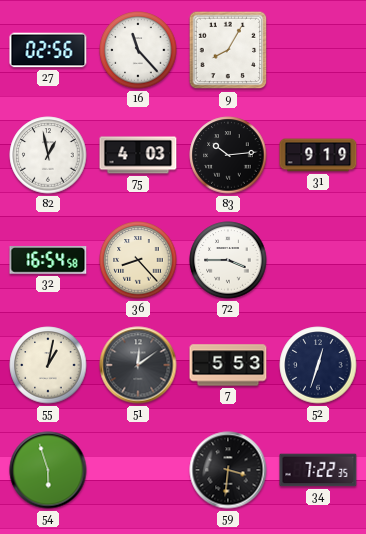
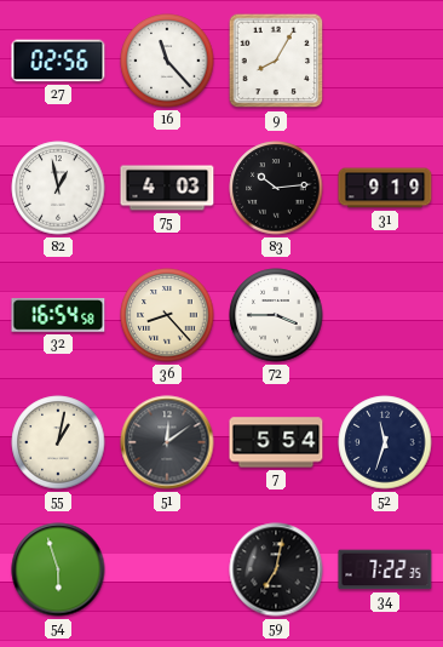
7: 5:53 -> 5:54 (276, 442)
52: 12:33 -> 11:33 (385, 442)
59: 3:31 -> 7:02 (276, 569)
